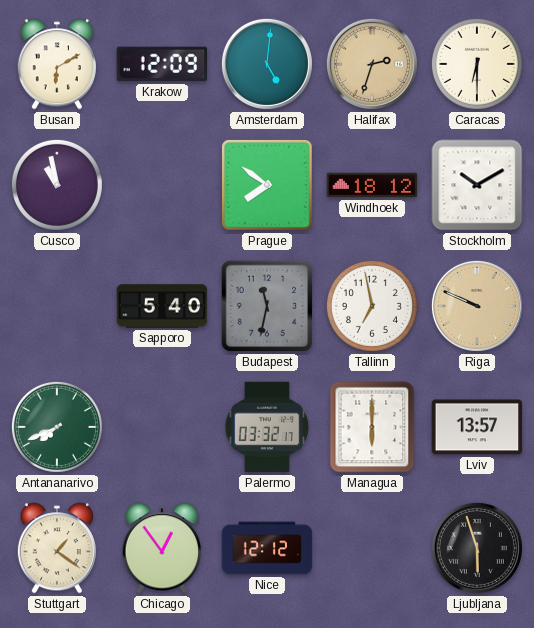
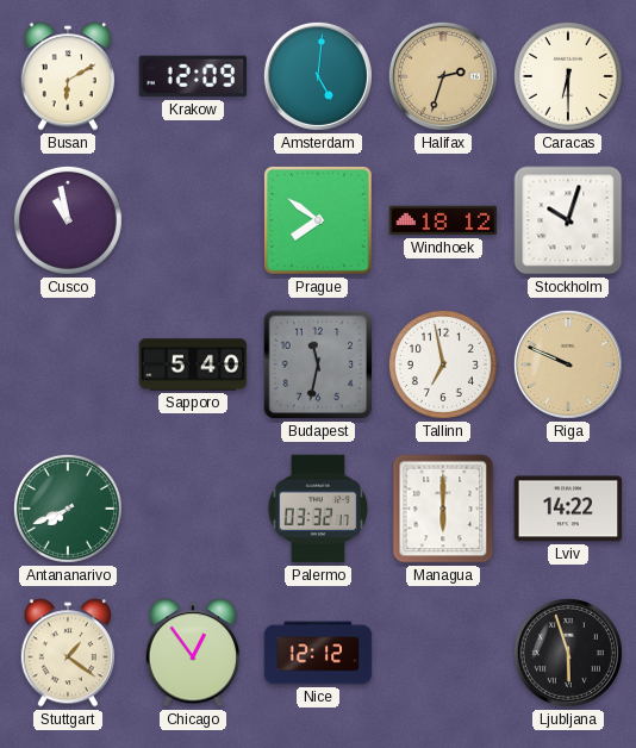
Stockholm: 10:10 -> 10:03 (568, 220)
Lviv: 13:57 -> 14:22 (568, 509)
